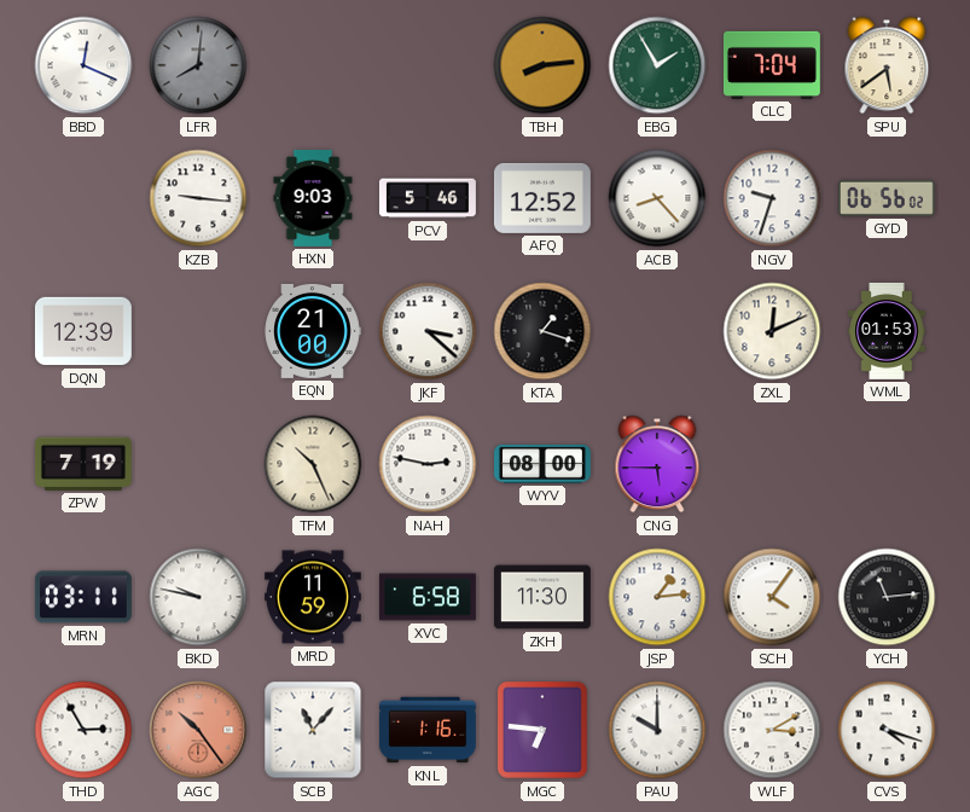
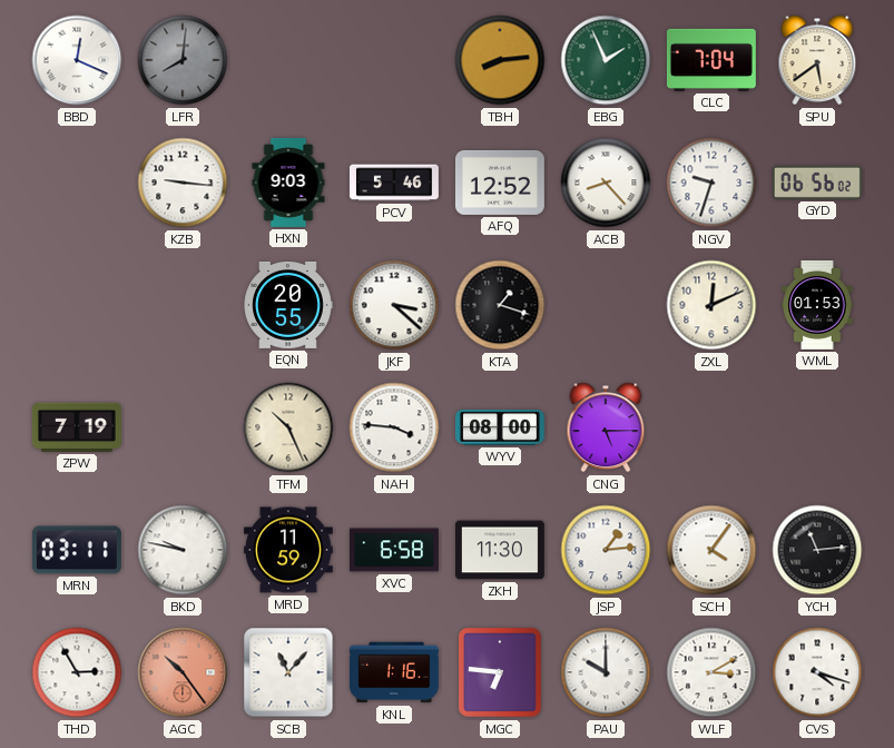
EBG: 1:55 -> 1:56 (606, 60)
DQN: 12:39 -> none (83, 331)
EQN: 21:00 -> 20:55 (288, 305)
NAH: 2:47 -> 3:46 (394, 427)
CNG: 5:45 -> 5:15 (606, 427)
